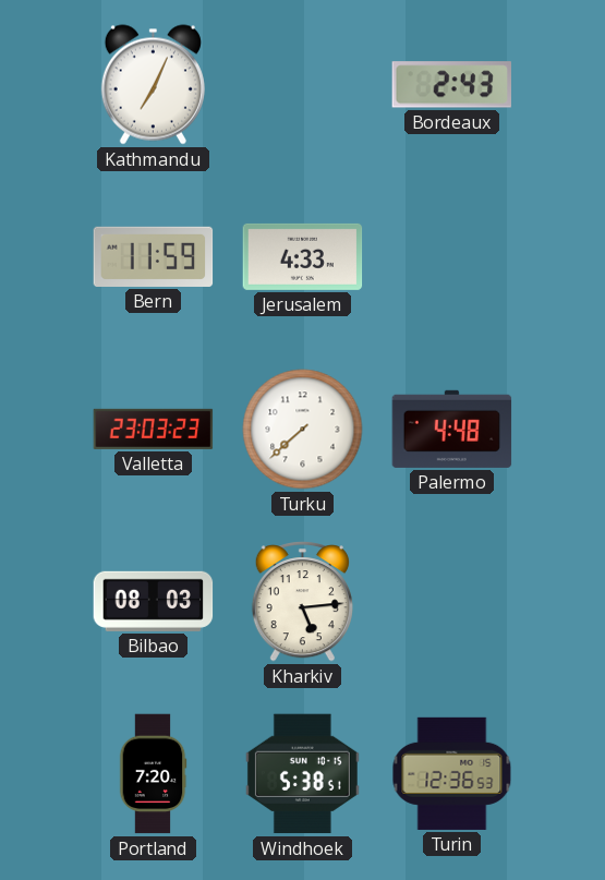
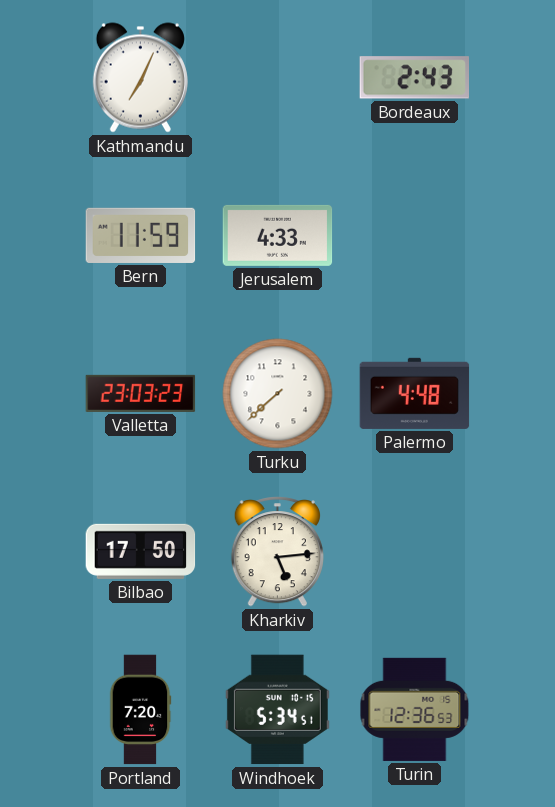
Bilbao: 08:03 -> 17:50 (141, 551)
Windhoek: 5:38 -> 5:34 (277, 710)
